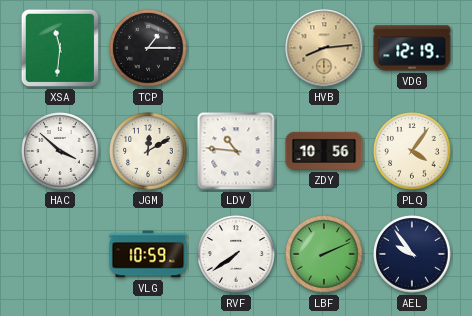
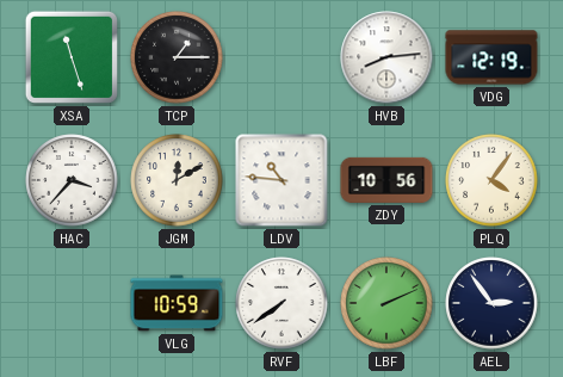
XSA: 11:31 -> 11:27 (72, 57)
HVB dial: champagne -> white (386, 57)
HAC: 3:52 -> 3:37 (72, 180)
AEL: 9:54 -> 2:54 (491, 303)
